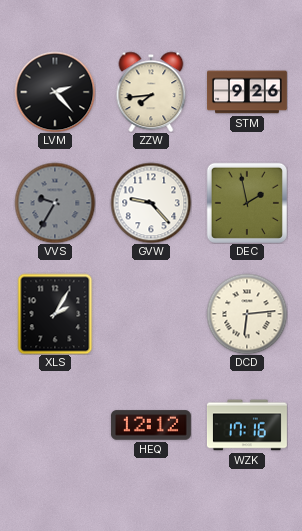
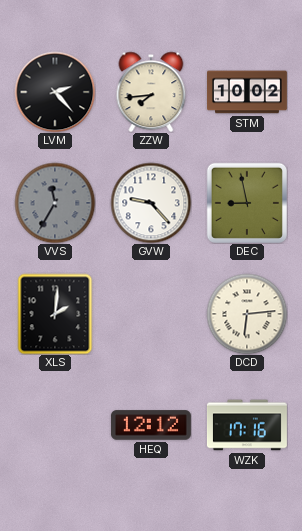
STM: 9:26 -> 10:02 (247, 92)
VVS: 9:35 -> 11:35 (55, 203)
DEC: 1:58 -> 8:58 (247, 203)
XLS: 2:05 -> 2:01 (55, 314)
